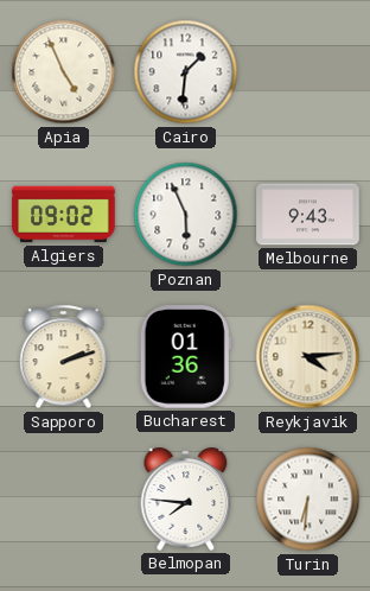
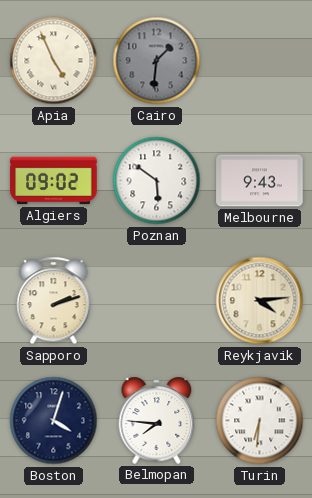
Cairo dial: white -> grey (157, 61)
Poznan: 5:56 -> 5:51 (157, 181)
Bucharest: 01:36 -> none (185, 357)
Boston: none -> 4:03 (54, 421)
